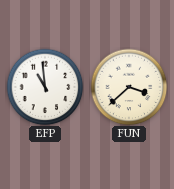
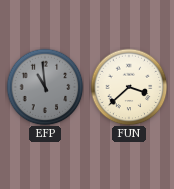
EFP dial: white -> grey (45, 87)
